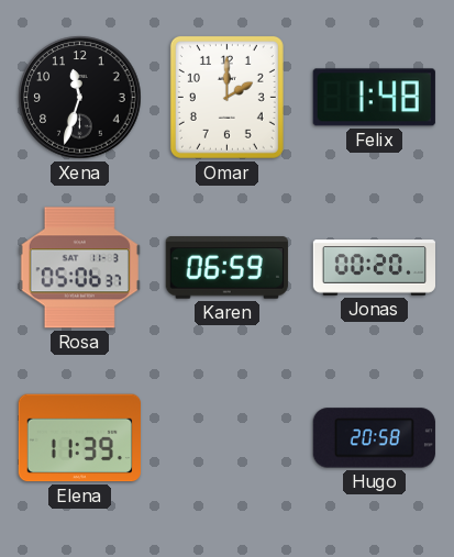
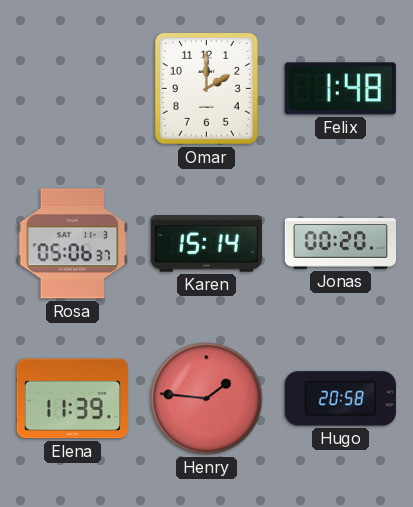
Xena: 11:33 -> none (80, 98)
Karen: 06:59 -> 15:14 (206, 244)
Henry: none -> 1:46 (207, 399)
